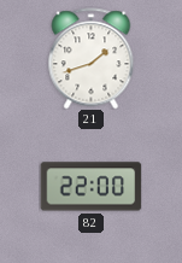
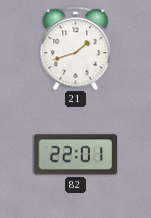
82: 22:00 -> 22:01 (75, 155)
